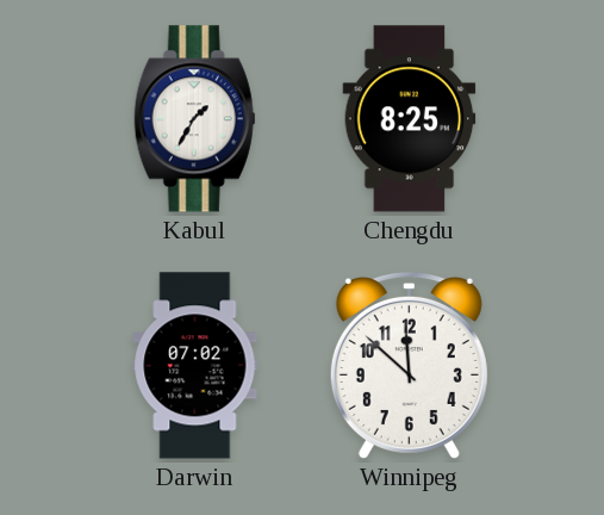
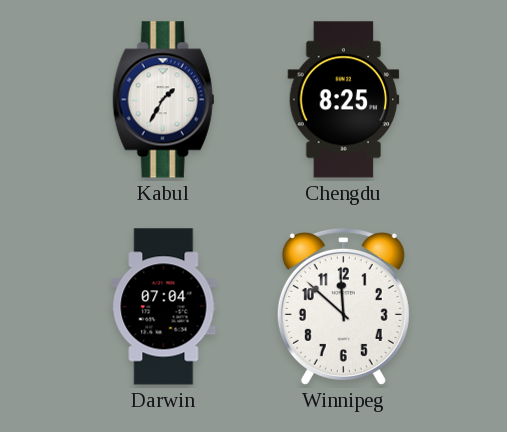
Darwin: 07:02 -> 07:04 (164, 307)
